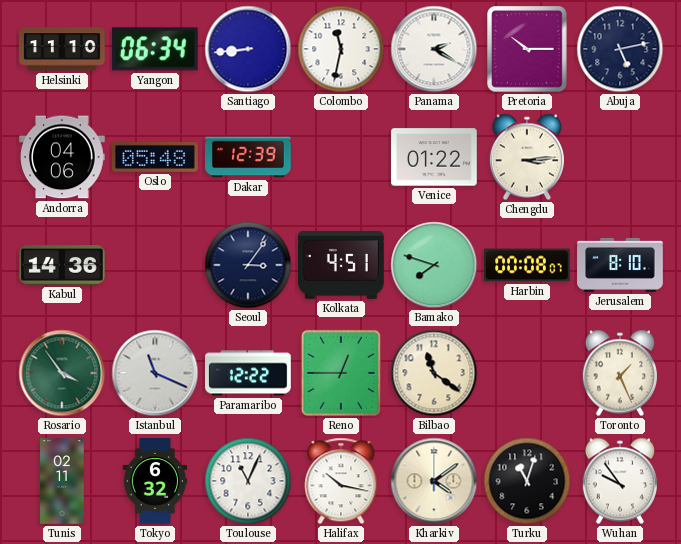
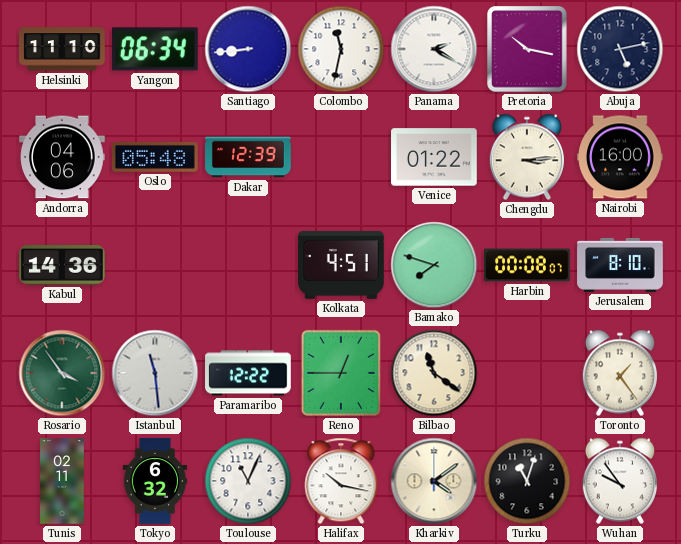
Pretoria: 10:15 -> 10:17 (527, 49)
Nairobi: none -> 16:00 (620, 157)
Seoul: 3:06 -> none (248, 265)
Istanbul: 11:19 -> 11:29 (155, 373)
Toronto: 1:26 -> 1:24 (619, 373)
